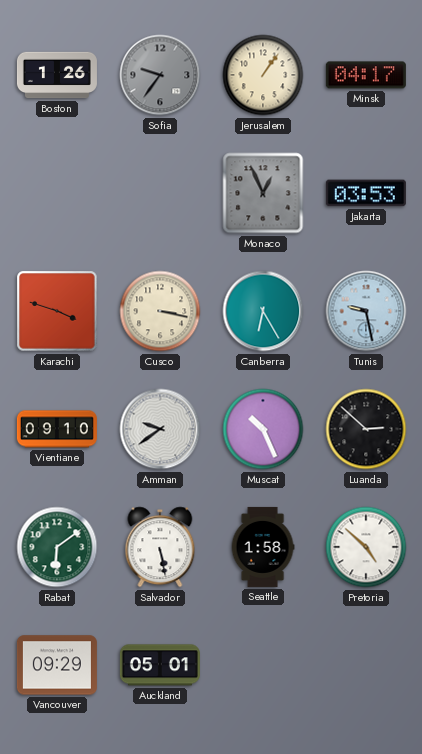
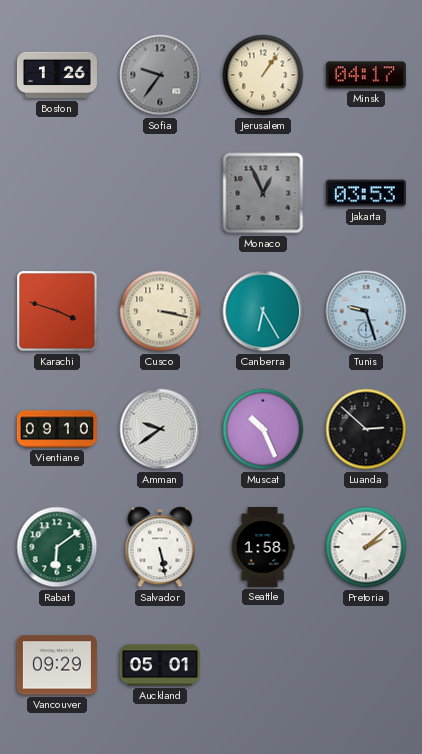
Tunis: 9:28 -> 9:27 (366, 311)
Pretoria: 4:52 -> 2:08 (366, 547)
